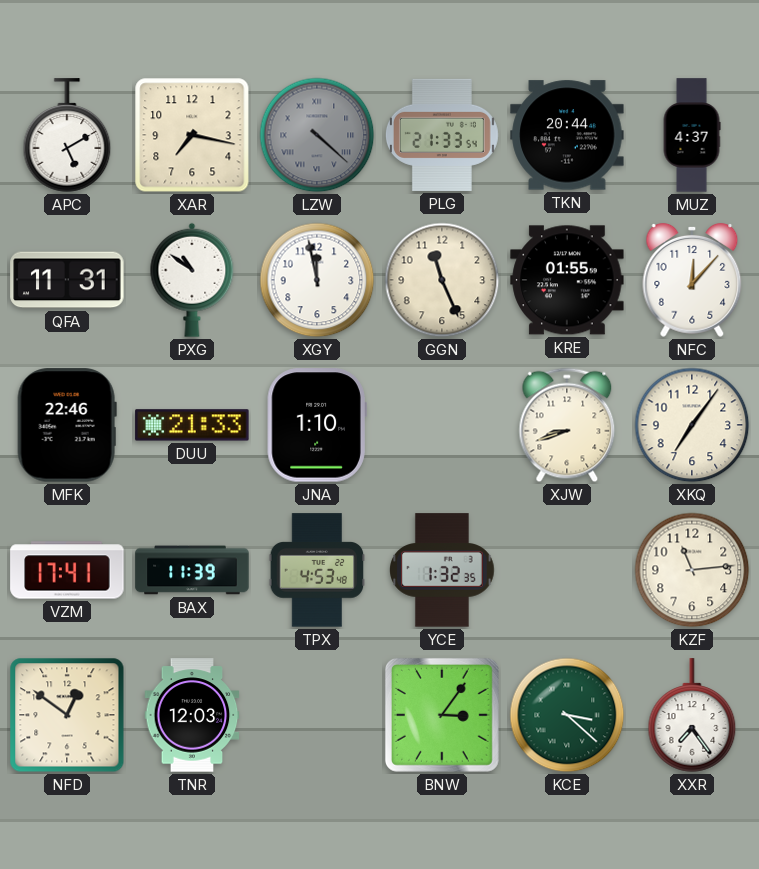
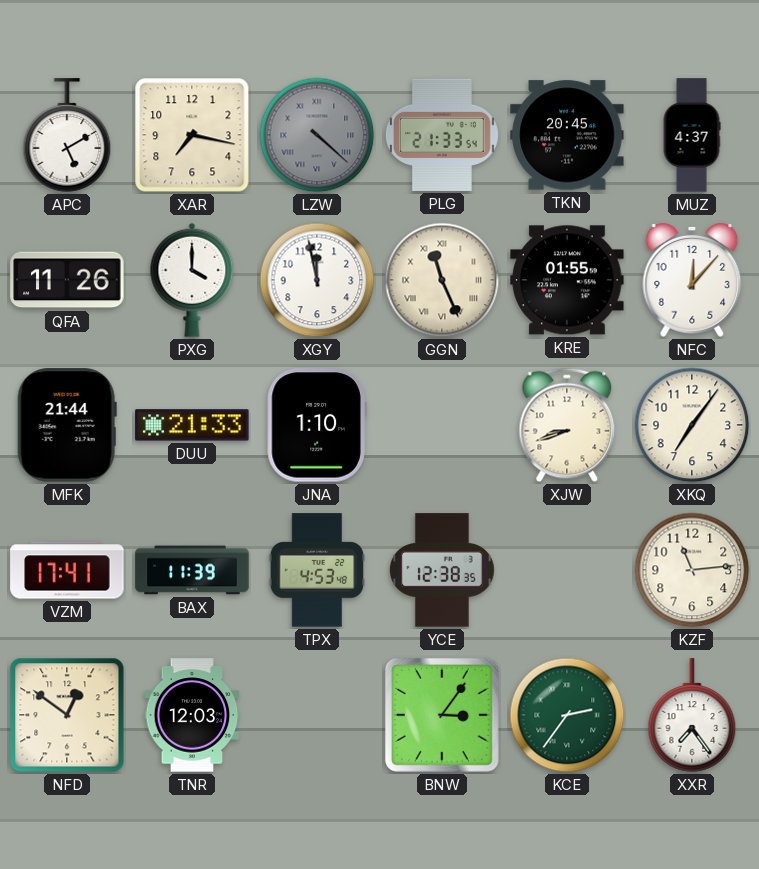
TKN: 20:44 -> 20:45 (567, 135)
QFA: 11:31 -> 11:26 (67, 280)
PXG: 10:51 -> 4:00 (192, 280)
GGN numerals: Arabic -> Roman (442, 280)
MFK: 22:46 -> 21:44 (67, 425)
YCE: 1:32 -> 12:38 (443, 570)
KCE: 3:22 -> 2:36 (567, 715)
